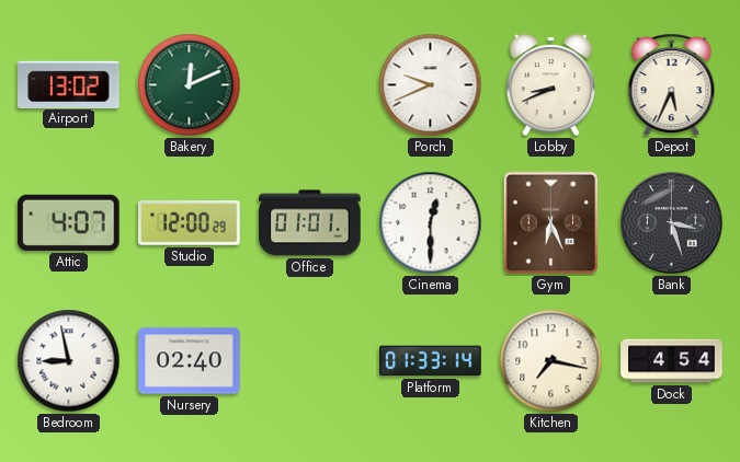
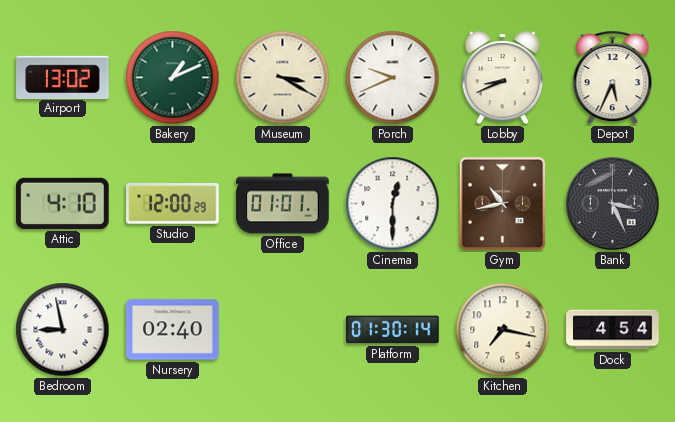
Bakery: 12:11 -> 1:11 (173, 78)
Museum: none -> 3:20 (283, 78)
Attic: 4:07 -> 4:10 (63, 203)
Gym: 6:26 -> 10:43 (503, 204)
Bank: 3:27 -> 3:26 (613, 204)
Platform: 01:33 -> 01:30 (393, 330)
